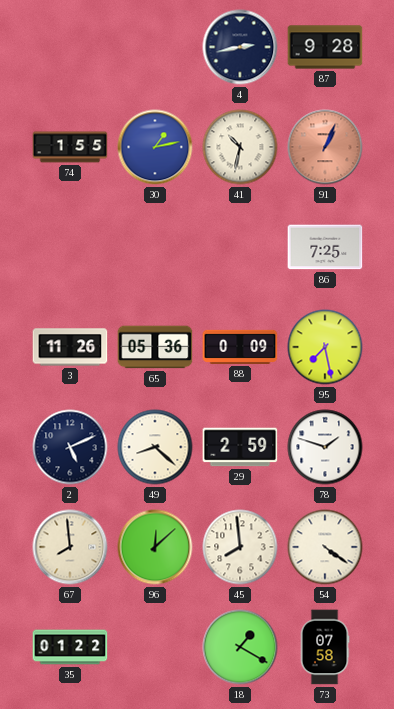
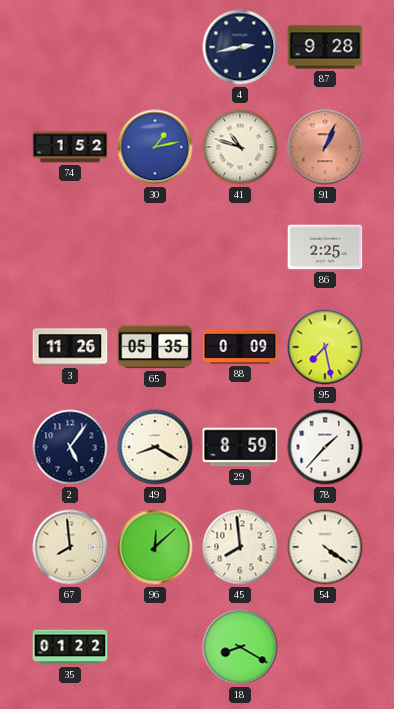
74: 1:55 -> 1:52 (70, 147)
41: 10:32 -> 10:48 (240, 147)
86: 7:25 -> 2:25 (325, 247)
65: 05:36 -> 05:35 (155, 347)
2: 5:11 -> 5:06 (70, 447)
49: 8:22 -> 8:20 (155, 447)
29: 2:59 -> 8:59 (240, 447)
78: 1:48 -> 1:37 (325, 447)
18: 1:20 -> 8:20 (240, 647)
73: 07:58 -> none (325, 647)
